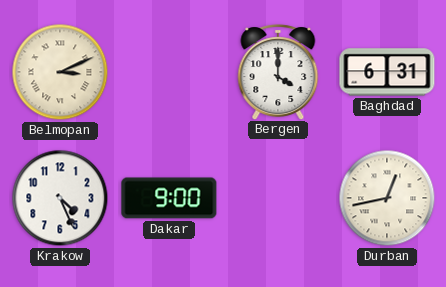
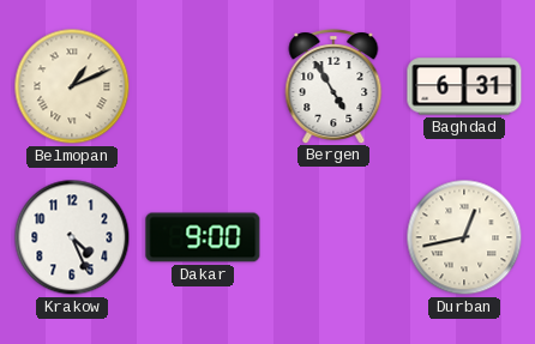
Belmopan: 3:11 -> 1:11 (72, 86)
Bergen: 4:00 -> 4:55 (333, 86)
